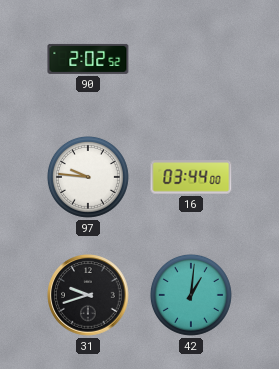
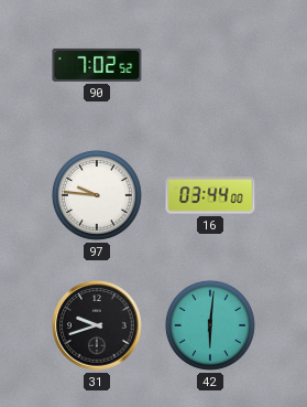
90: 2:02 -> 7:02 (97, 65)
42: 1:01 -> 6:01 (210, 325)
